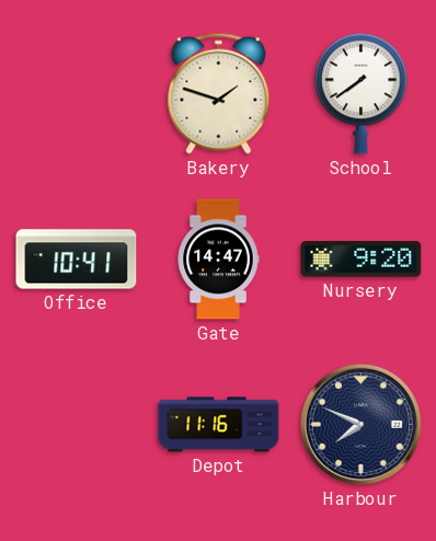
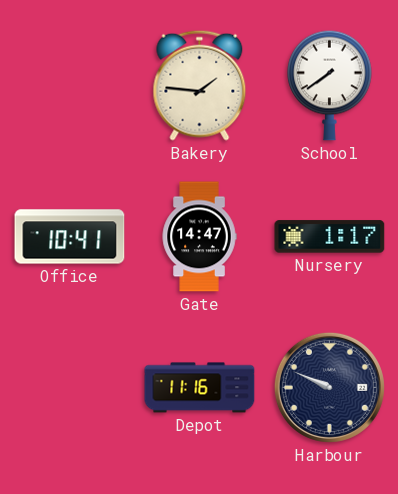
Bakery: 1:48 -> 1:46 (200, 85)
Nursery: 9:20 -> 1:17 (330, 237)
Harbour: 7:49 -> 9:49 (329, 387)
